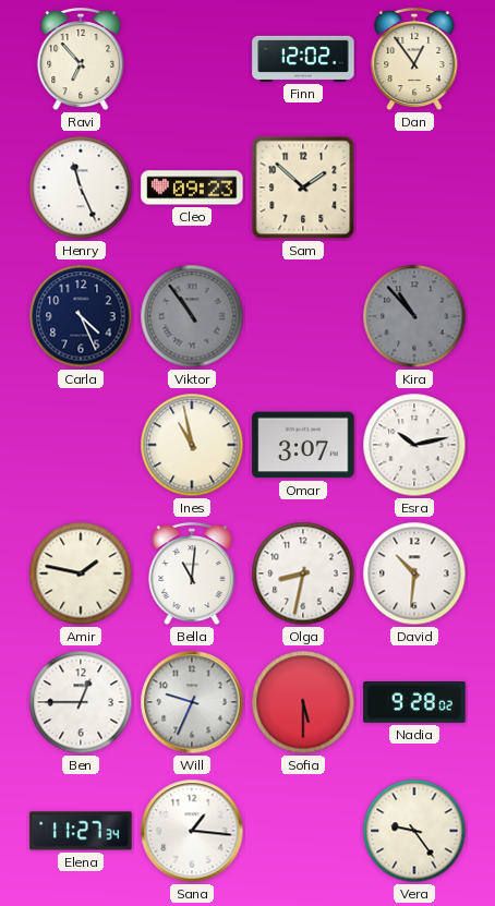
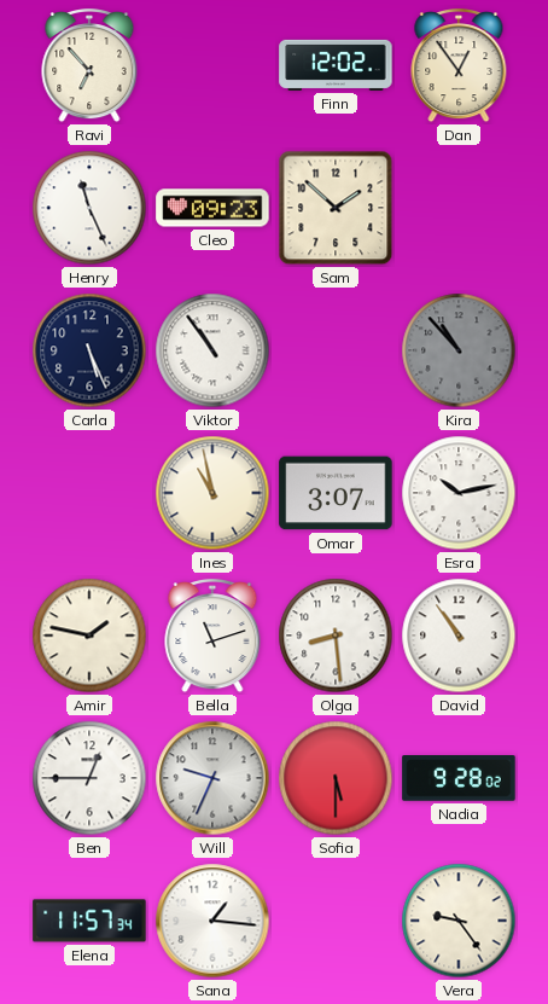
Carla: 4:26 -> 5:26 (89, 350)
Viktor dial: grey -> white (212, 350)
Bella: 11:01 -> 11:12 (212, 637)
Olga: 8:32 -> 8:29 (336, 636)
David: 10:31 -> 10:54 (459, 636)
Elena: 11:27 -> 11:57 (89, 921)
